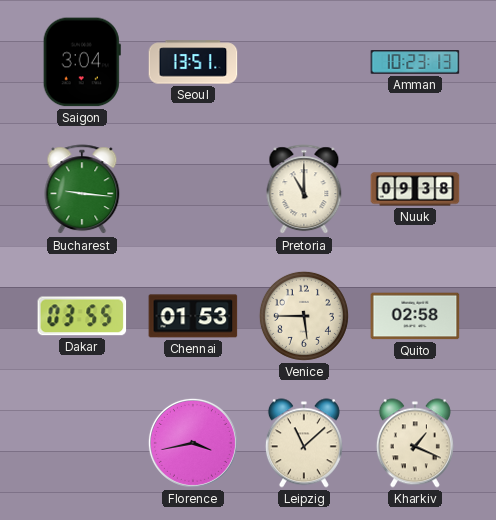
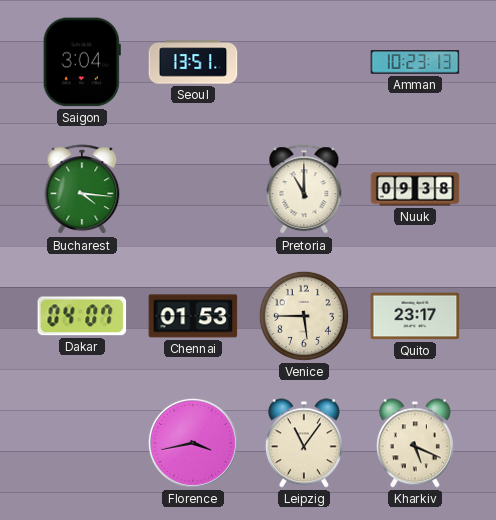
Bucharest: 9:16 -> 4:16 (82, 190)
Dakar: 03:55 -> 04:07 (82, 316)
Quito: 02:58 -> 23:17 (415, 316)
Leipzig: 11:08 -> 11:06 (304, 443)
Kharkiv: 1:19 -> 5:19 (415, 443)
